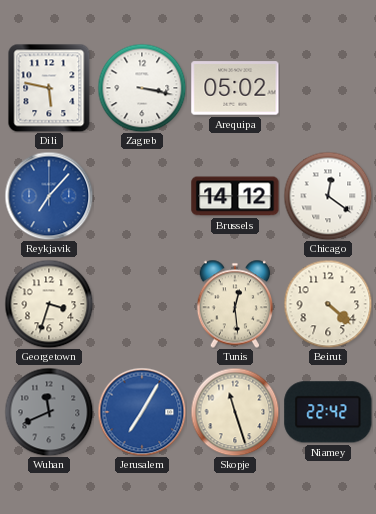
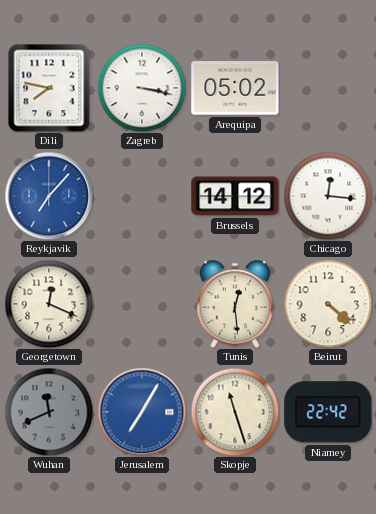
Dili: 5:47 -> 7:47 (49, 88)
Chicago: 12:21 -> 12:16 (328, 196)
Georgetown: 3:33 -> 12:19 (49, 304)
